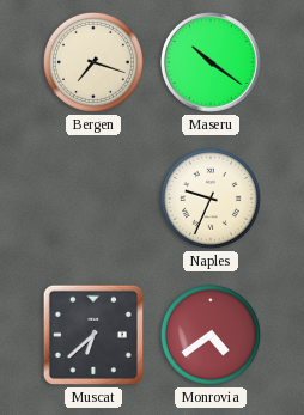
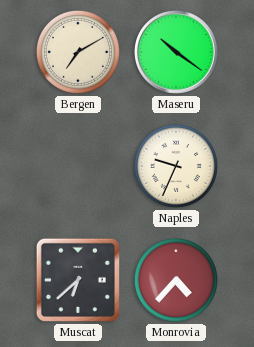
Bergen: 7:18 -> 7:10 (78, 52)
Monrovia: 4:39 -> 4:37 (176, 280)
